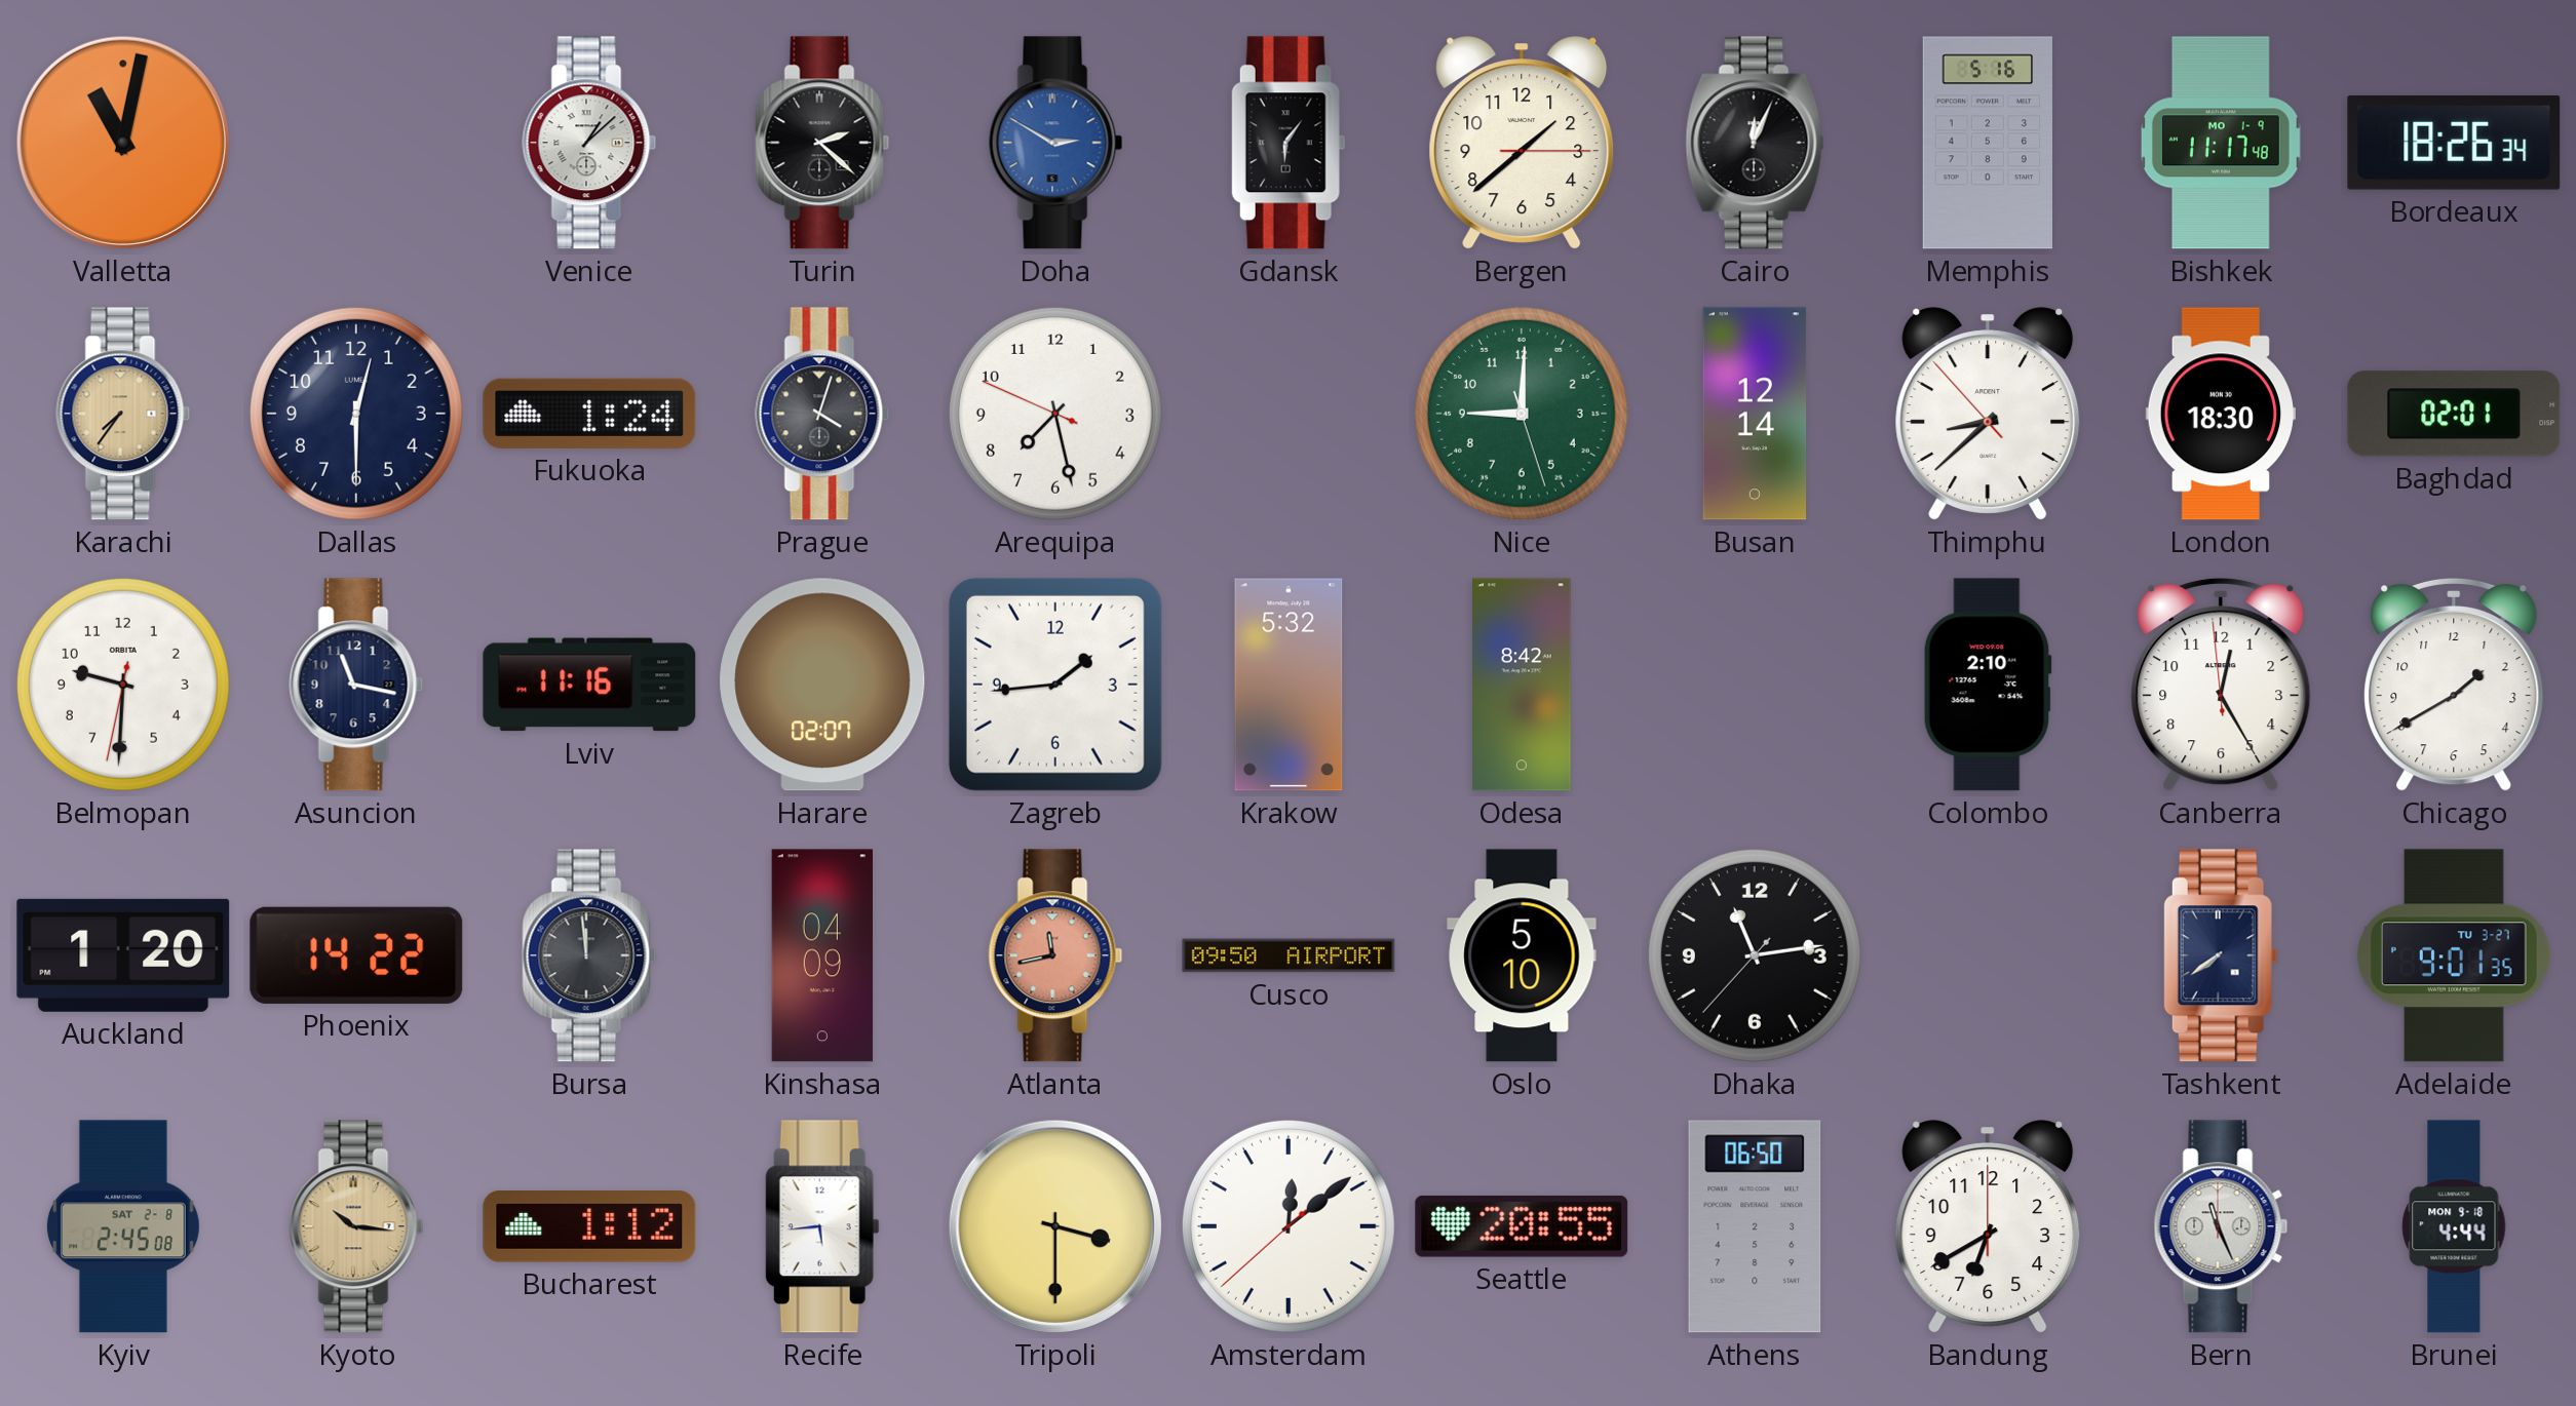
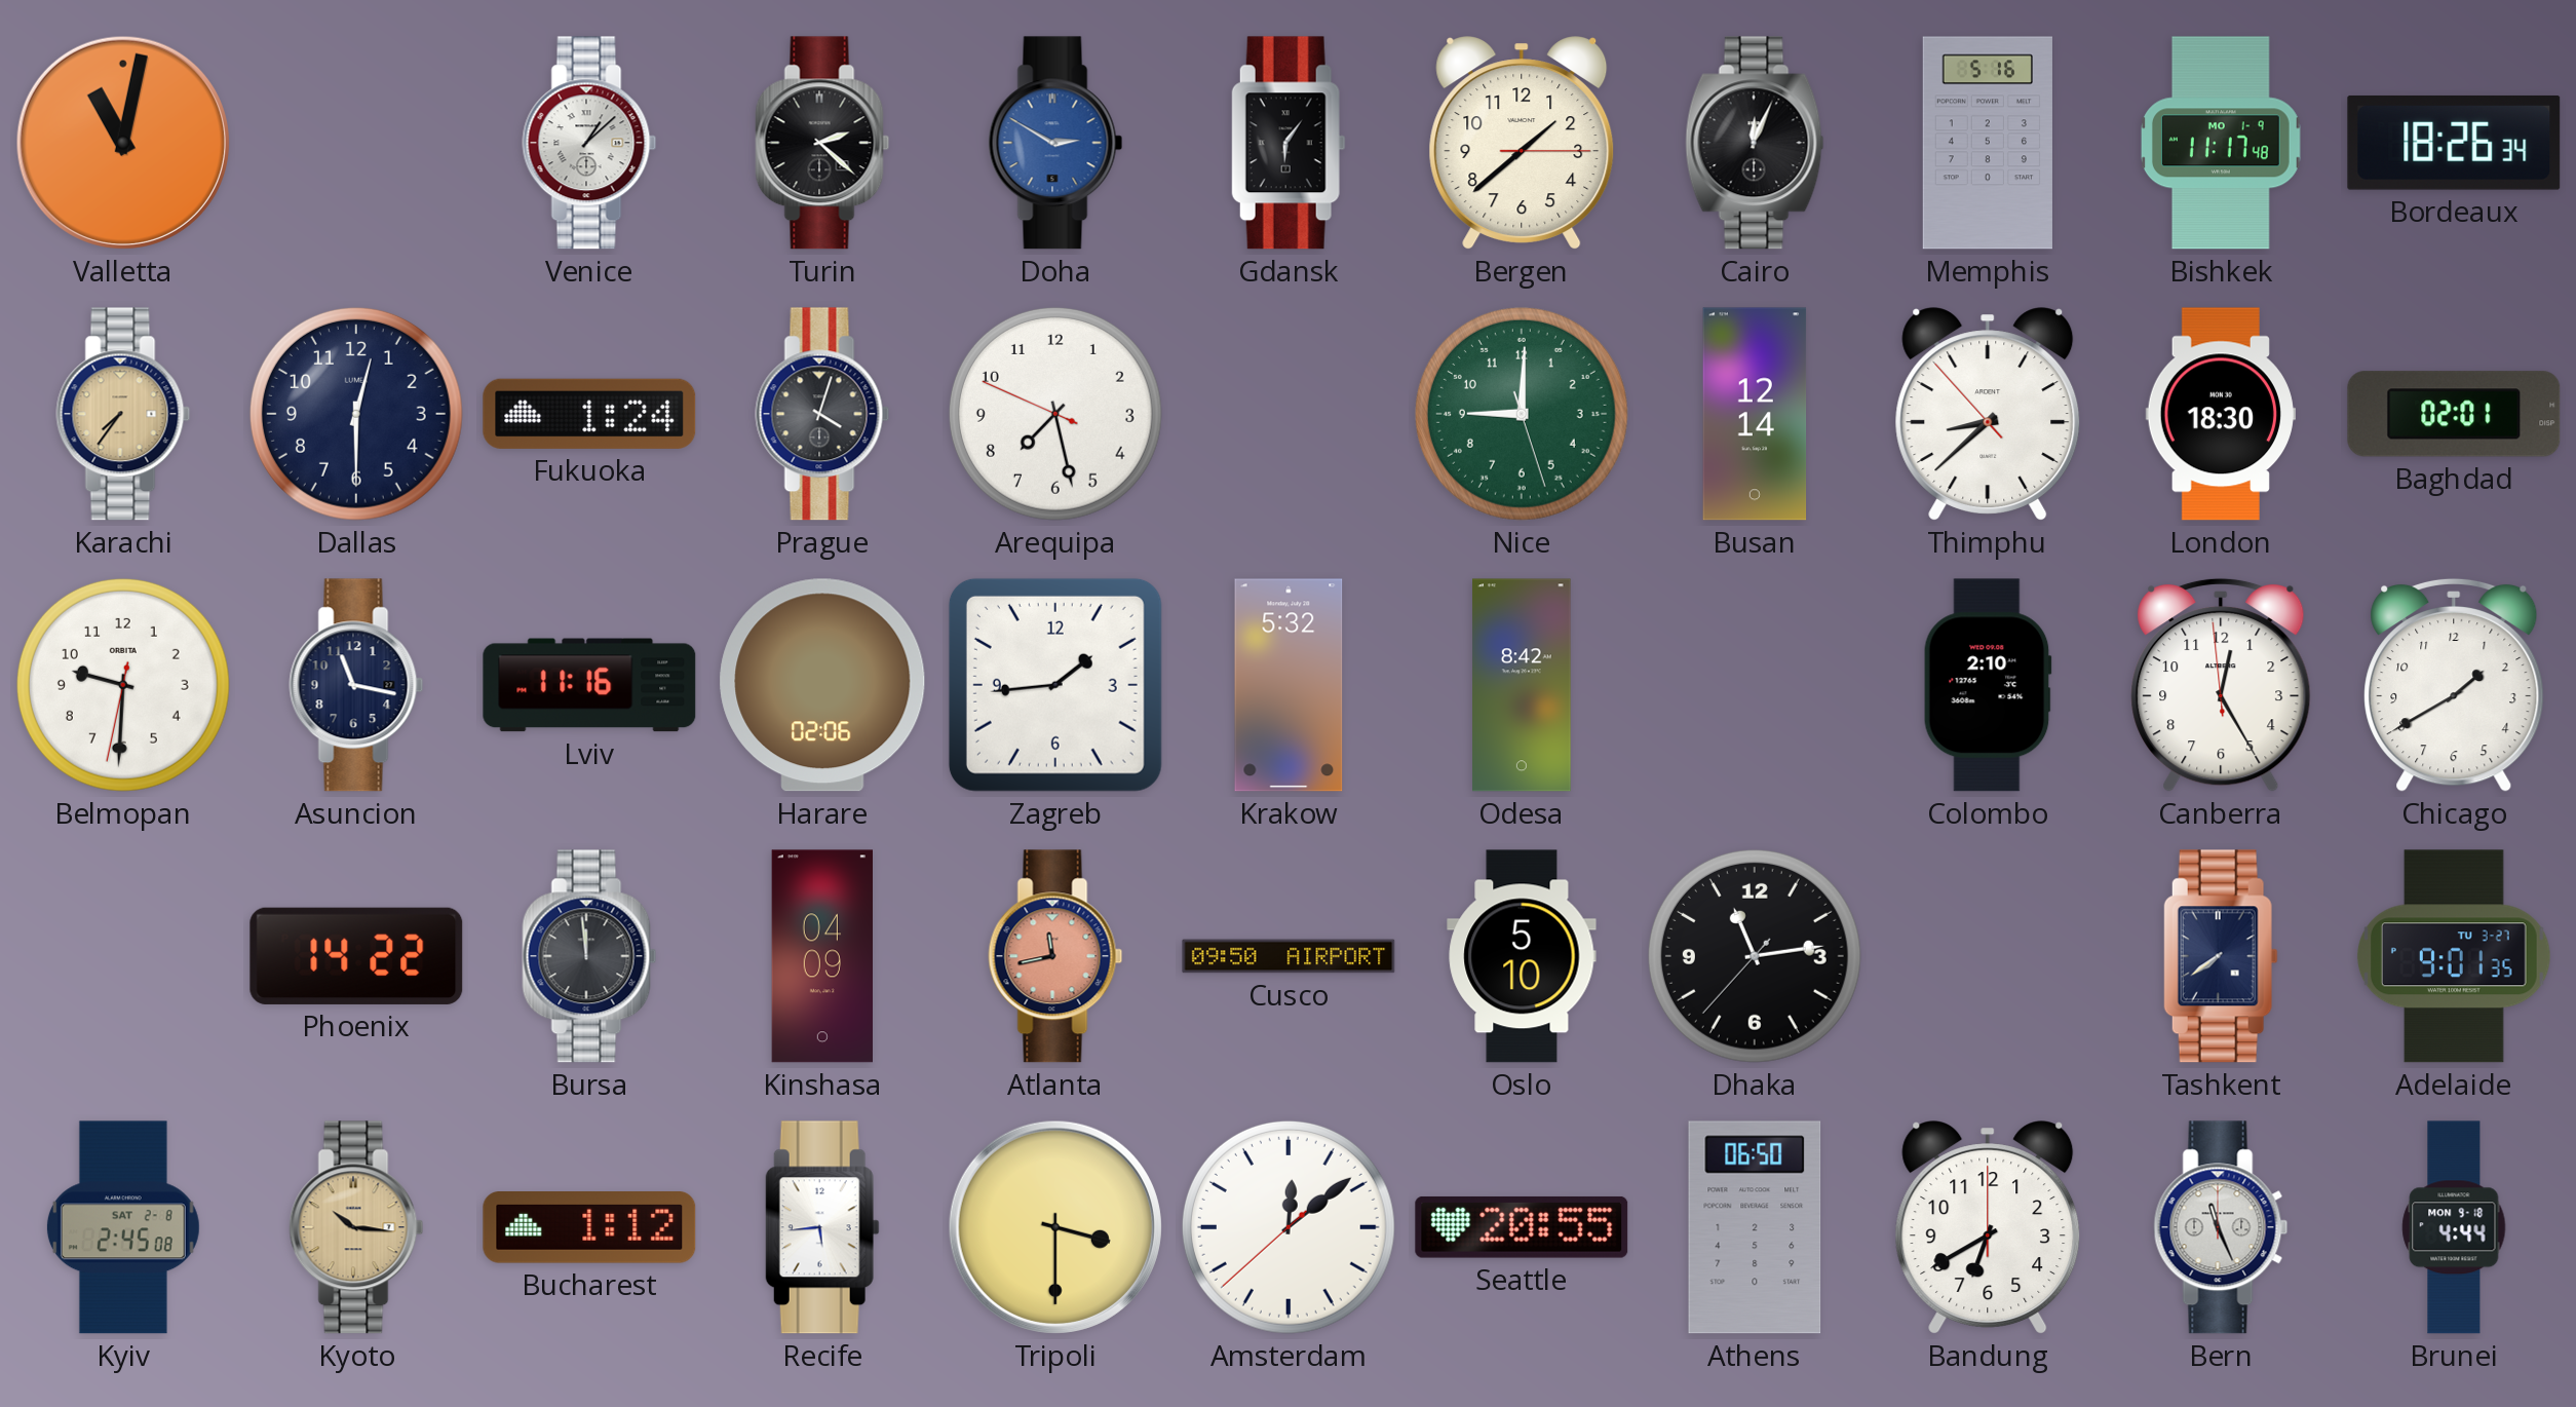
Harare: 02:07 -> 02:06 (822, 685)
Auckland: 1:20 -> none (123, 955)
